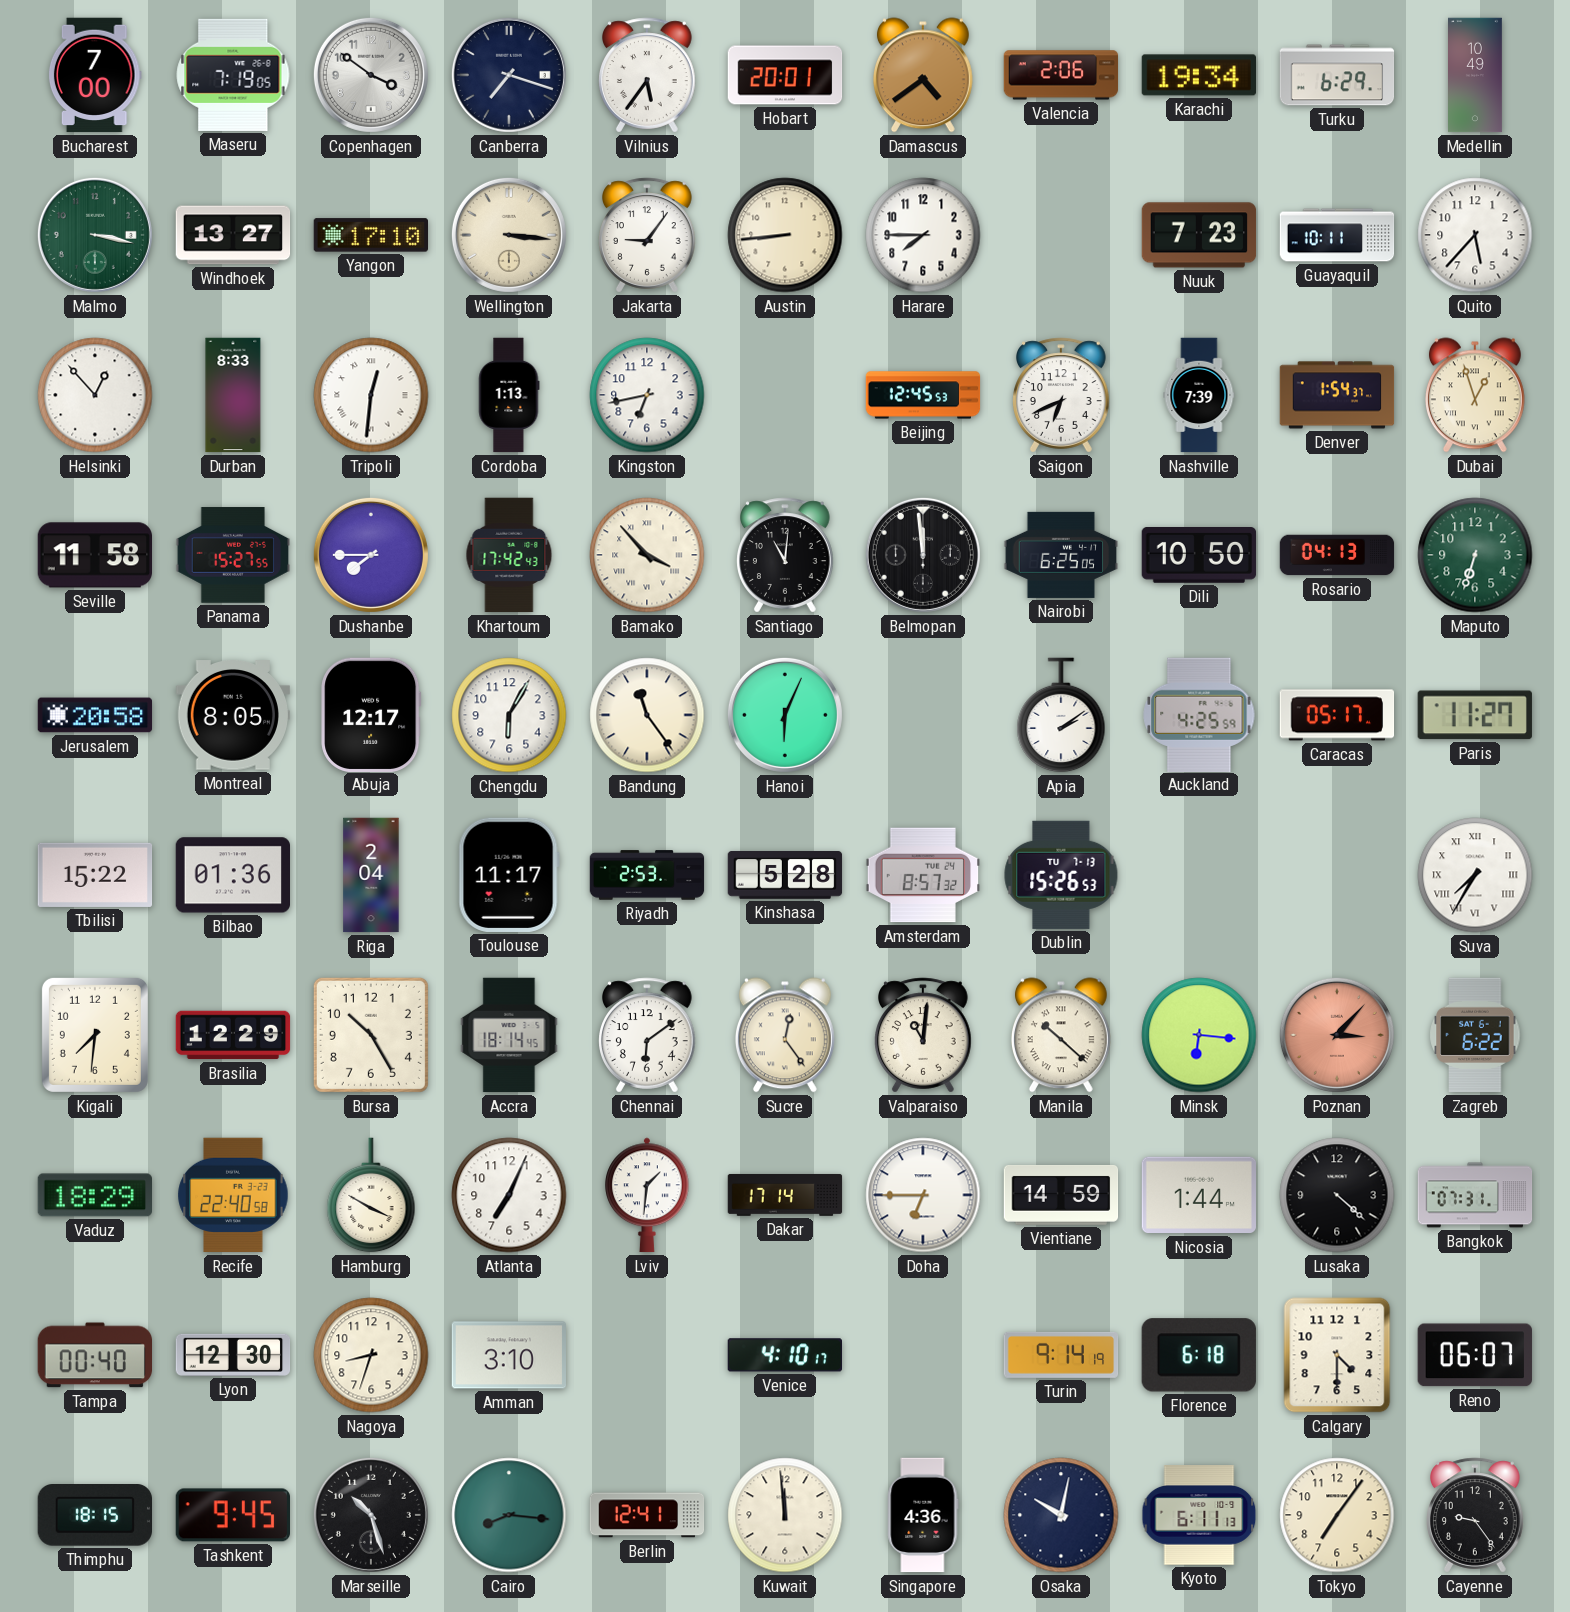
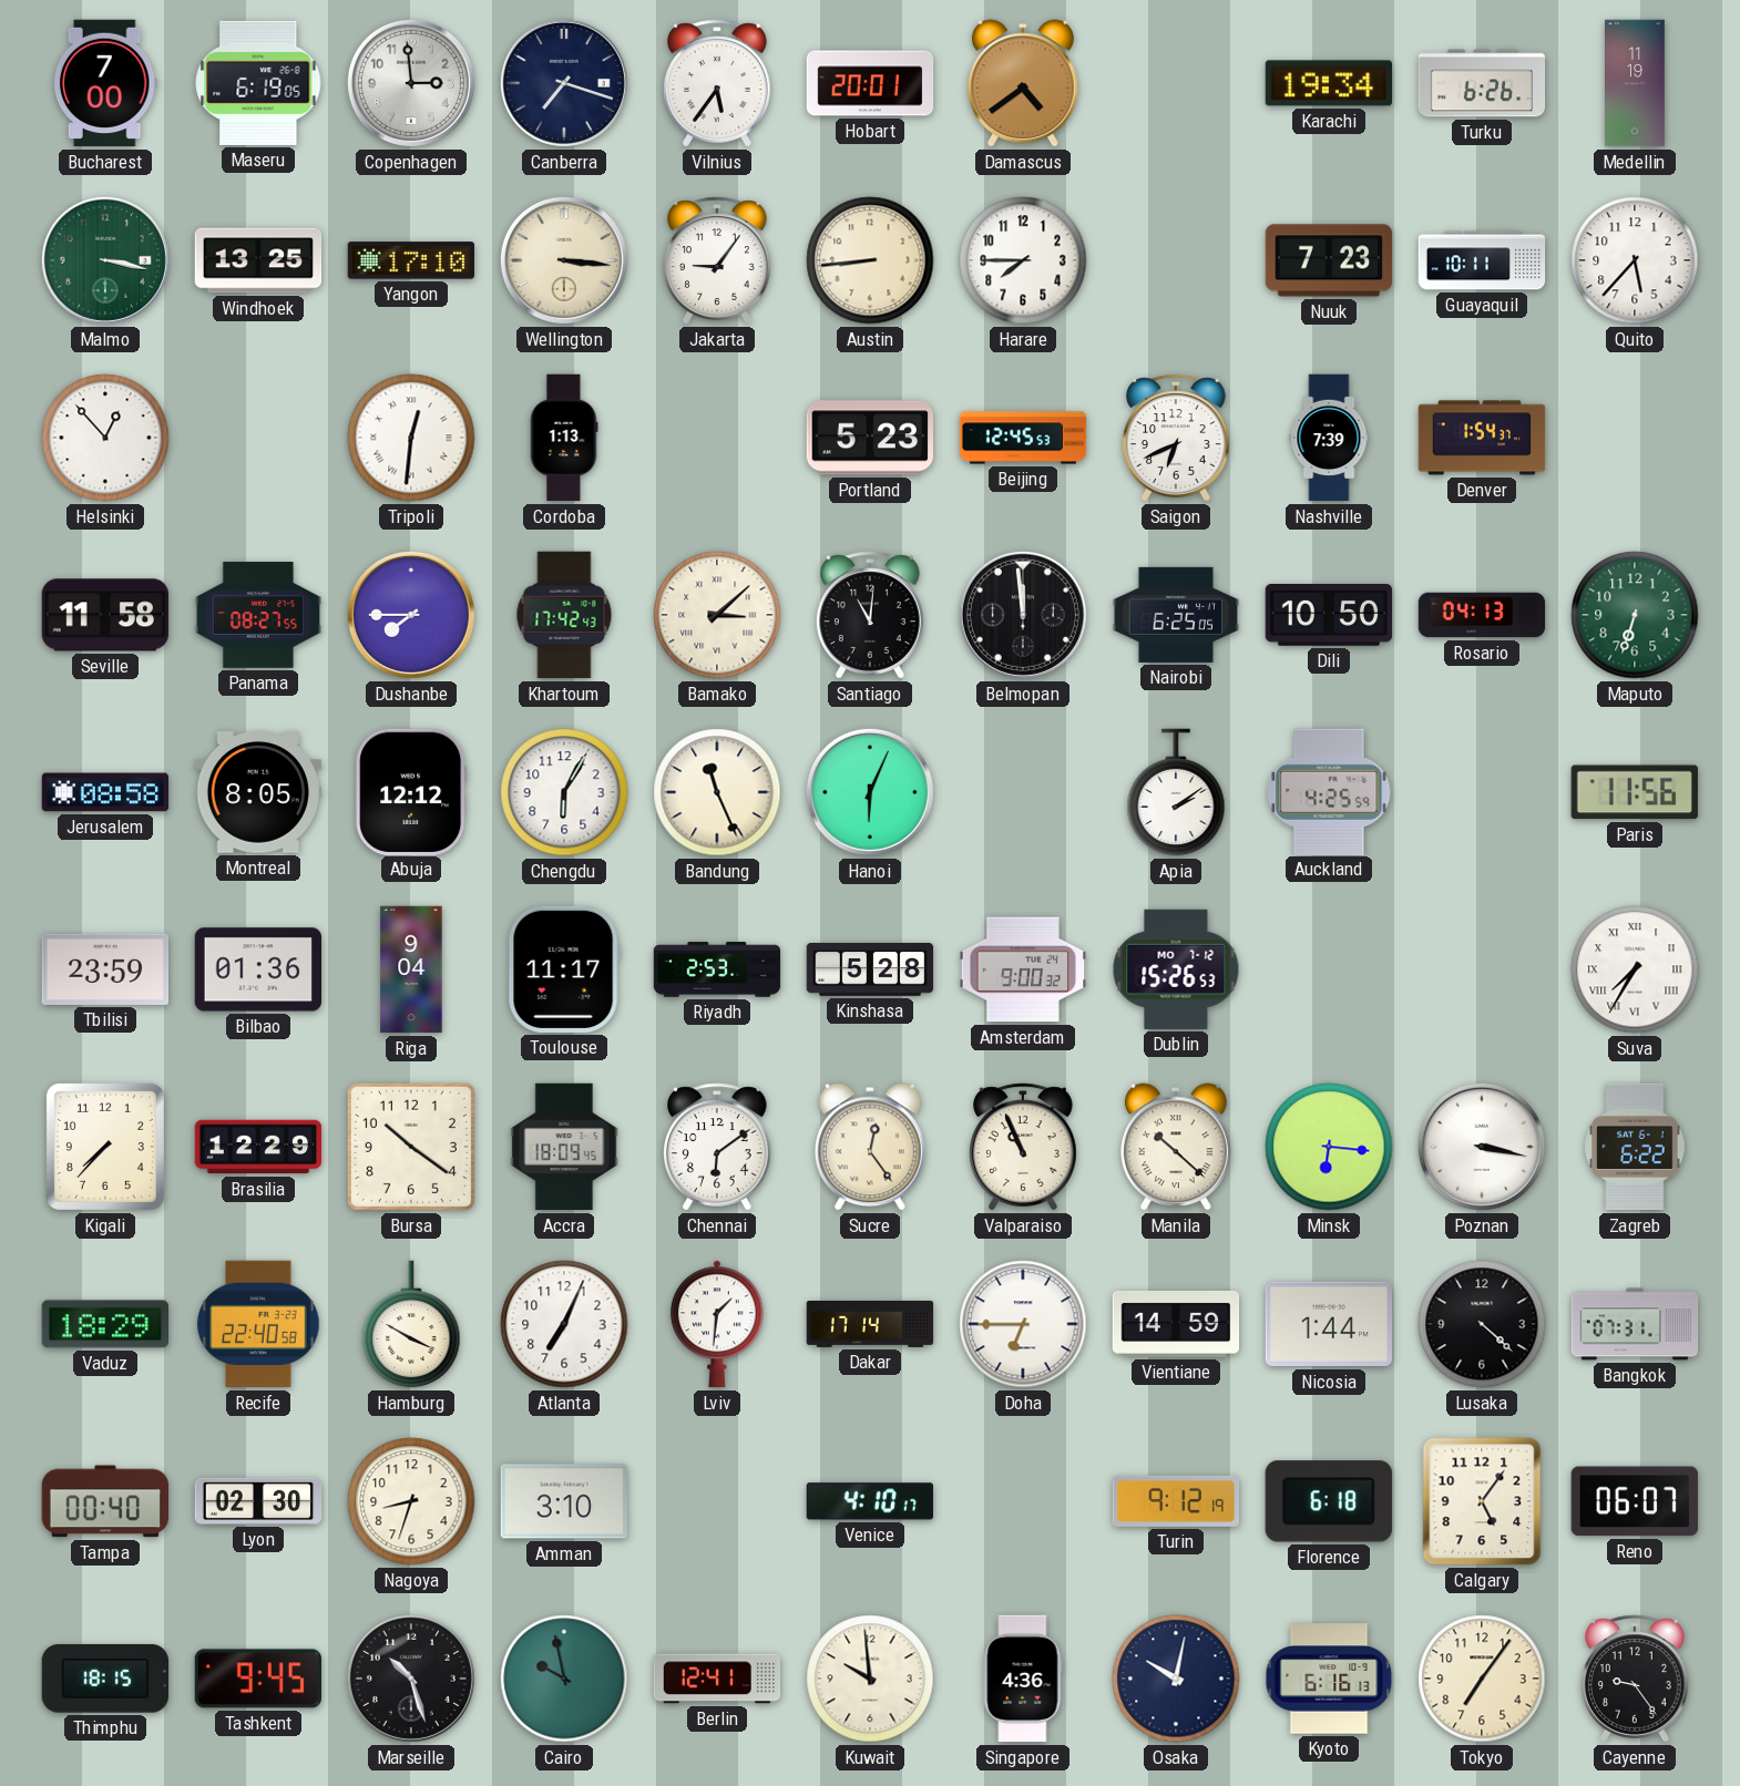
Maseru: 7:19 -> 6:19 (258, 83)
Copenhagen: 3:51 -> 2:59 (411, 83)
Valencia: 2:06 -> none (1061, 75)
Turku: 6:29 -> 6:26 (1482, 83)
Medellin: 10:49 -> 11:19 (1636, 83)
Windhoek: 13:27 -> 13:25 (258, 260)
Durban: 8:33 -> none (233, 395)
Kingston: 6:43 -> none (647, 395)
Portland: none -> 5:23 (869, 438)
Dubai: 12:57 -> none (1475, 395)
Panama: 15:27 -> 08:27 (258, 615)
Bamako: 3:53 -> 3:08 (717, 615)
Jerusalem: 20:58 -> 08:58 (105, 792)
Abuja: 12:17 -> 12:12 (411, 791)
Bandung: 11:24 -> 11:26 (717, 792)
Caracas: 05:17 -> none (1337, 715)
Paris: 11:27 -> 11:56 (1635, 792)
Tbilisi: 15:22 -> 23:59 (105, 969)
Riga: 2:04 -> 9:04 (411, 969)
Amsterdam: 8:57 -> 9:00 (1023, 969)
Dublin date: TU 7-13 -> MO 7-12 (1176, 969)
Kigali: 7:31 -> 7:37 (105, 1147)
Bursa: 10:25 -> 10:21 (411, 1147)
Accra: 18:14 -> 18:09 (564, 1147)
Valparaiso: 11:01 -> 10:56 (1024, 1147)
Poznan: 3:07 -> 3:17 (1482, 1147)
Poznan dial: salmon -> white (1482, 1147)
Lyon: 12:30 -> 02:30 (258, 1501)
Turin: 9:14 -> 9:12 (1176, 1501)
Calgary: 4:30 -> 5:06 (1482, 1501)
Cairo: 8:16 -> 9:58 (564, 1679)
Kuwait: 11:59 -> 9:59 (870, 1679)
Kyoto: 6:11 -> 6:16 (1329, 1679)
